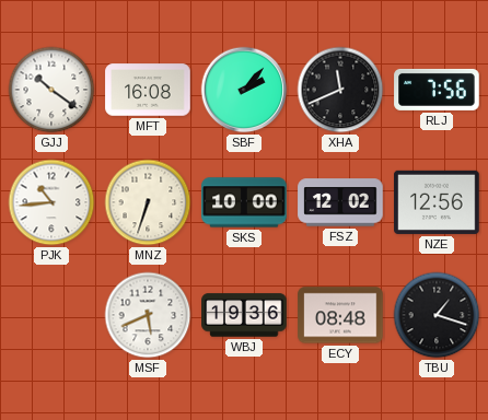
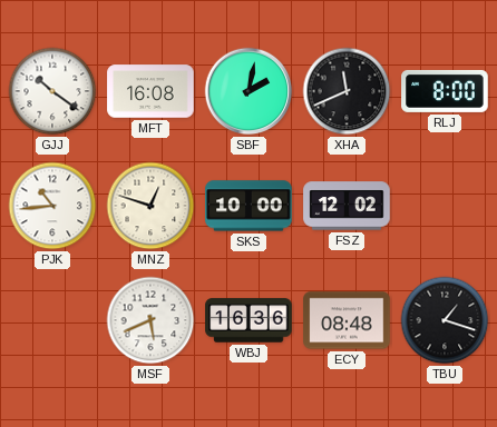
SBF: 2:07 -> 2:02 (248, 91)
RLJ: 7:56 -> 8:00 (445, 91)
MNZ: 6:33 -> 12:48 (150, 206)
NZE: 12:56 -> none (437, 202)
WBJ: 19:36 -> 16:36 (248, 320)
